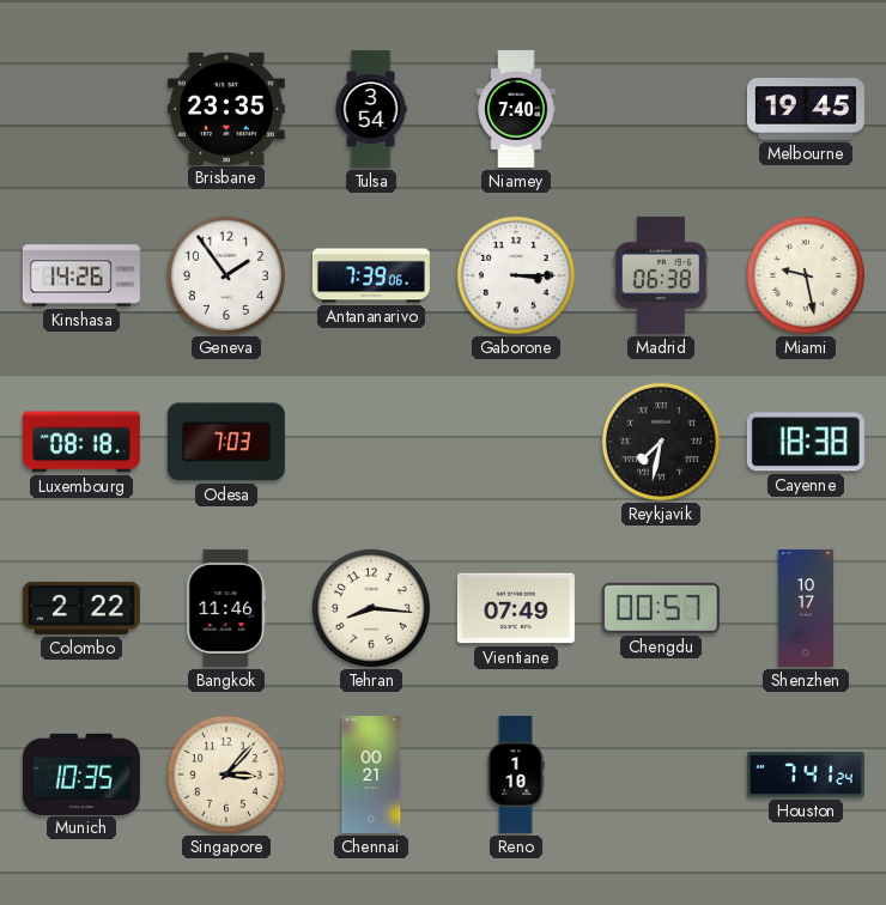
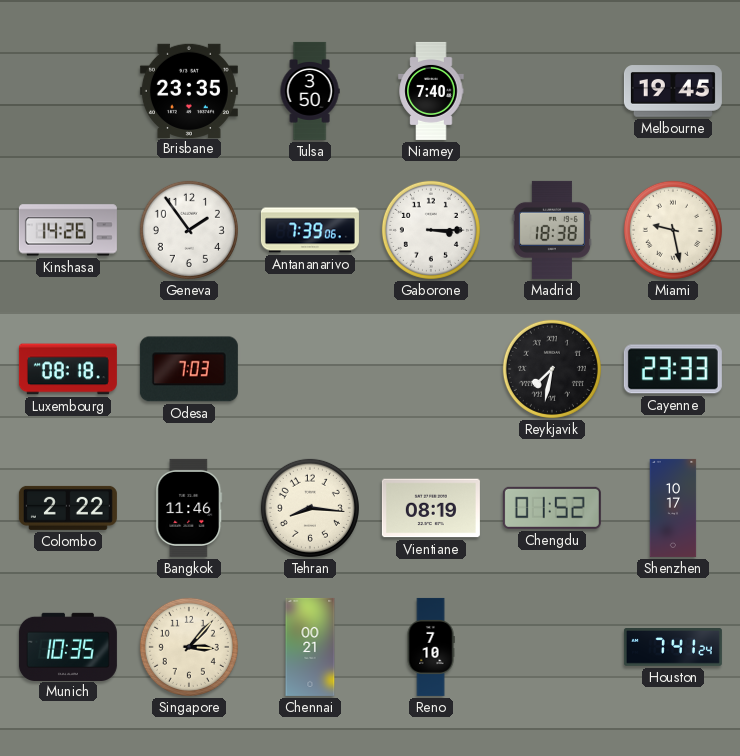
Tulsa: 3:54 -> 3:50 (310, 91)
Madrid: 06:38 -> 18:38 (552, 230)
Cayenne: 18:38 -> 23:33 (673, 369)
Vientiane: 07:49 -> 08:19 (431, 508)
Chengdu: 00:57 -> 01:52 (552, 508)
Reno: 1:10 -> 7:10 (431, 647)
